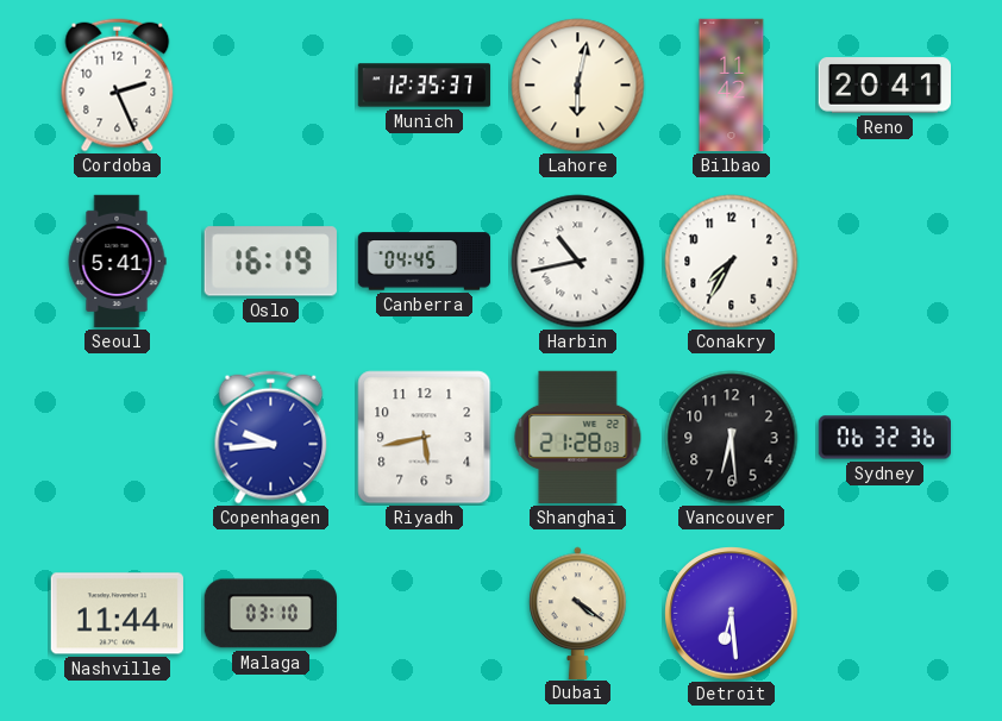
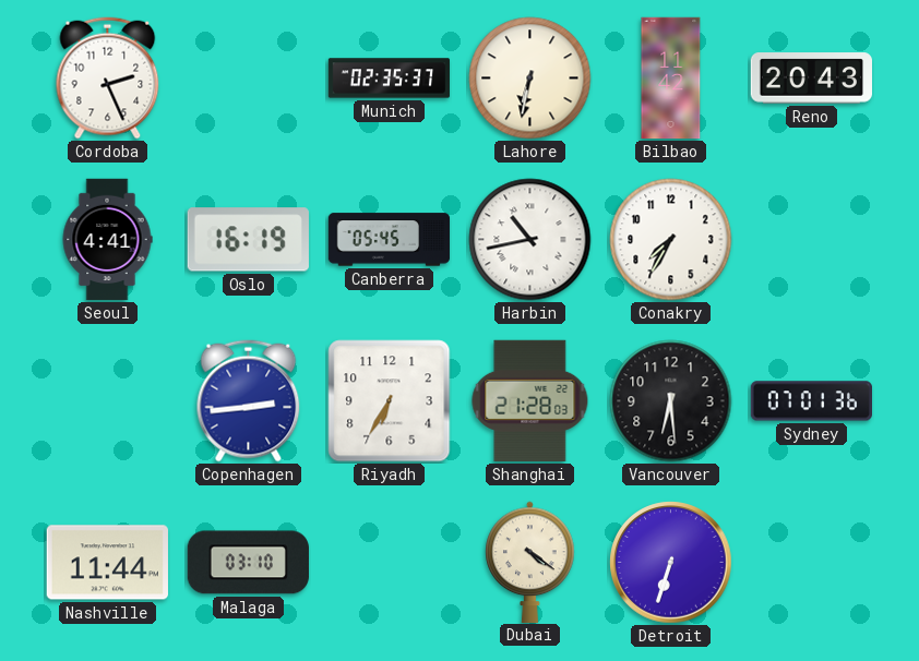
Munich: 12:35 -> 02:35 (390, 79)
Lahore: 6:02 -> 6:32 (530, 79)
Reno: 20:41 -> 20:43 (811, 79)
Seoul: 5:41 -> 4:41 (107, 240)
Canberra: 04:45 -> 05:45 (390, 240)
Copenhagen: 9:44 -> 2:44 (249, 401)
Riyadh: 5:43 -> 6:35 (390, 401)
Sydney: 06:32 -> 07:01 (812, 401)
Detroit: 6:29 -> 6:33 (671, 563)
